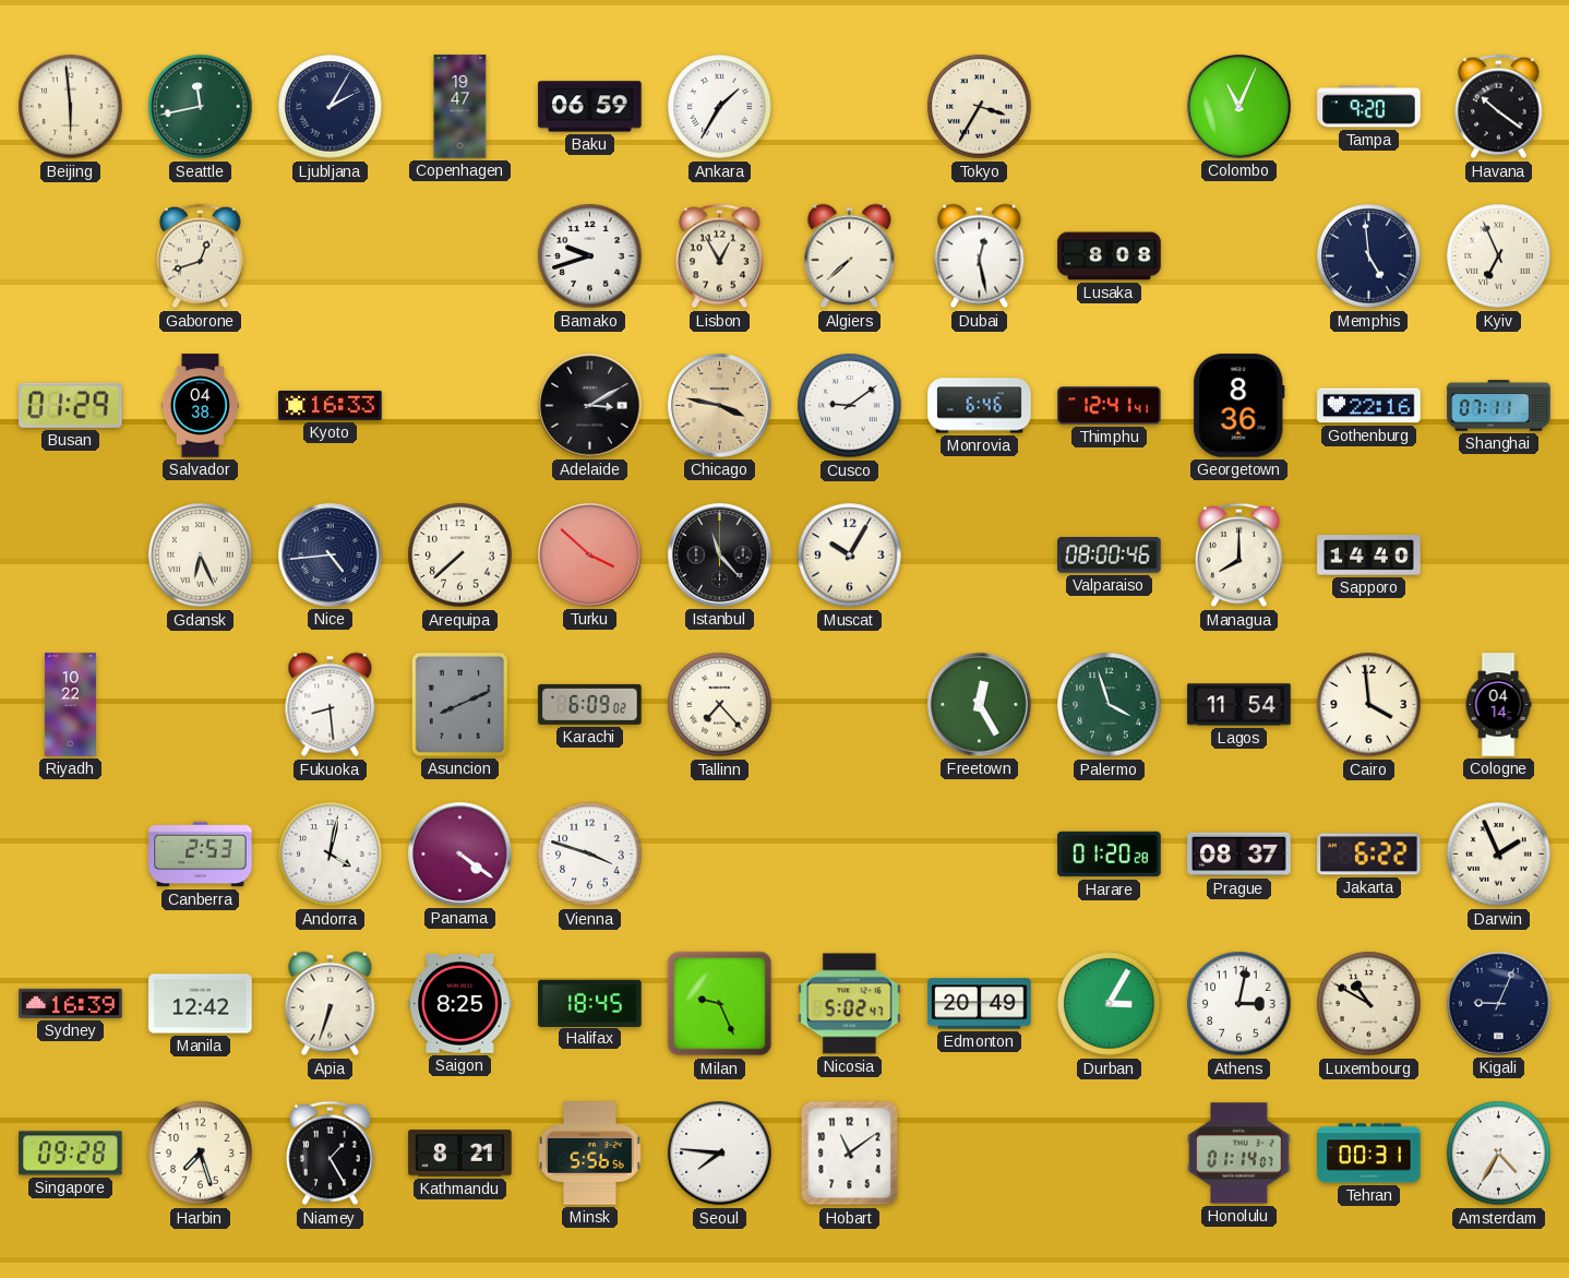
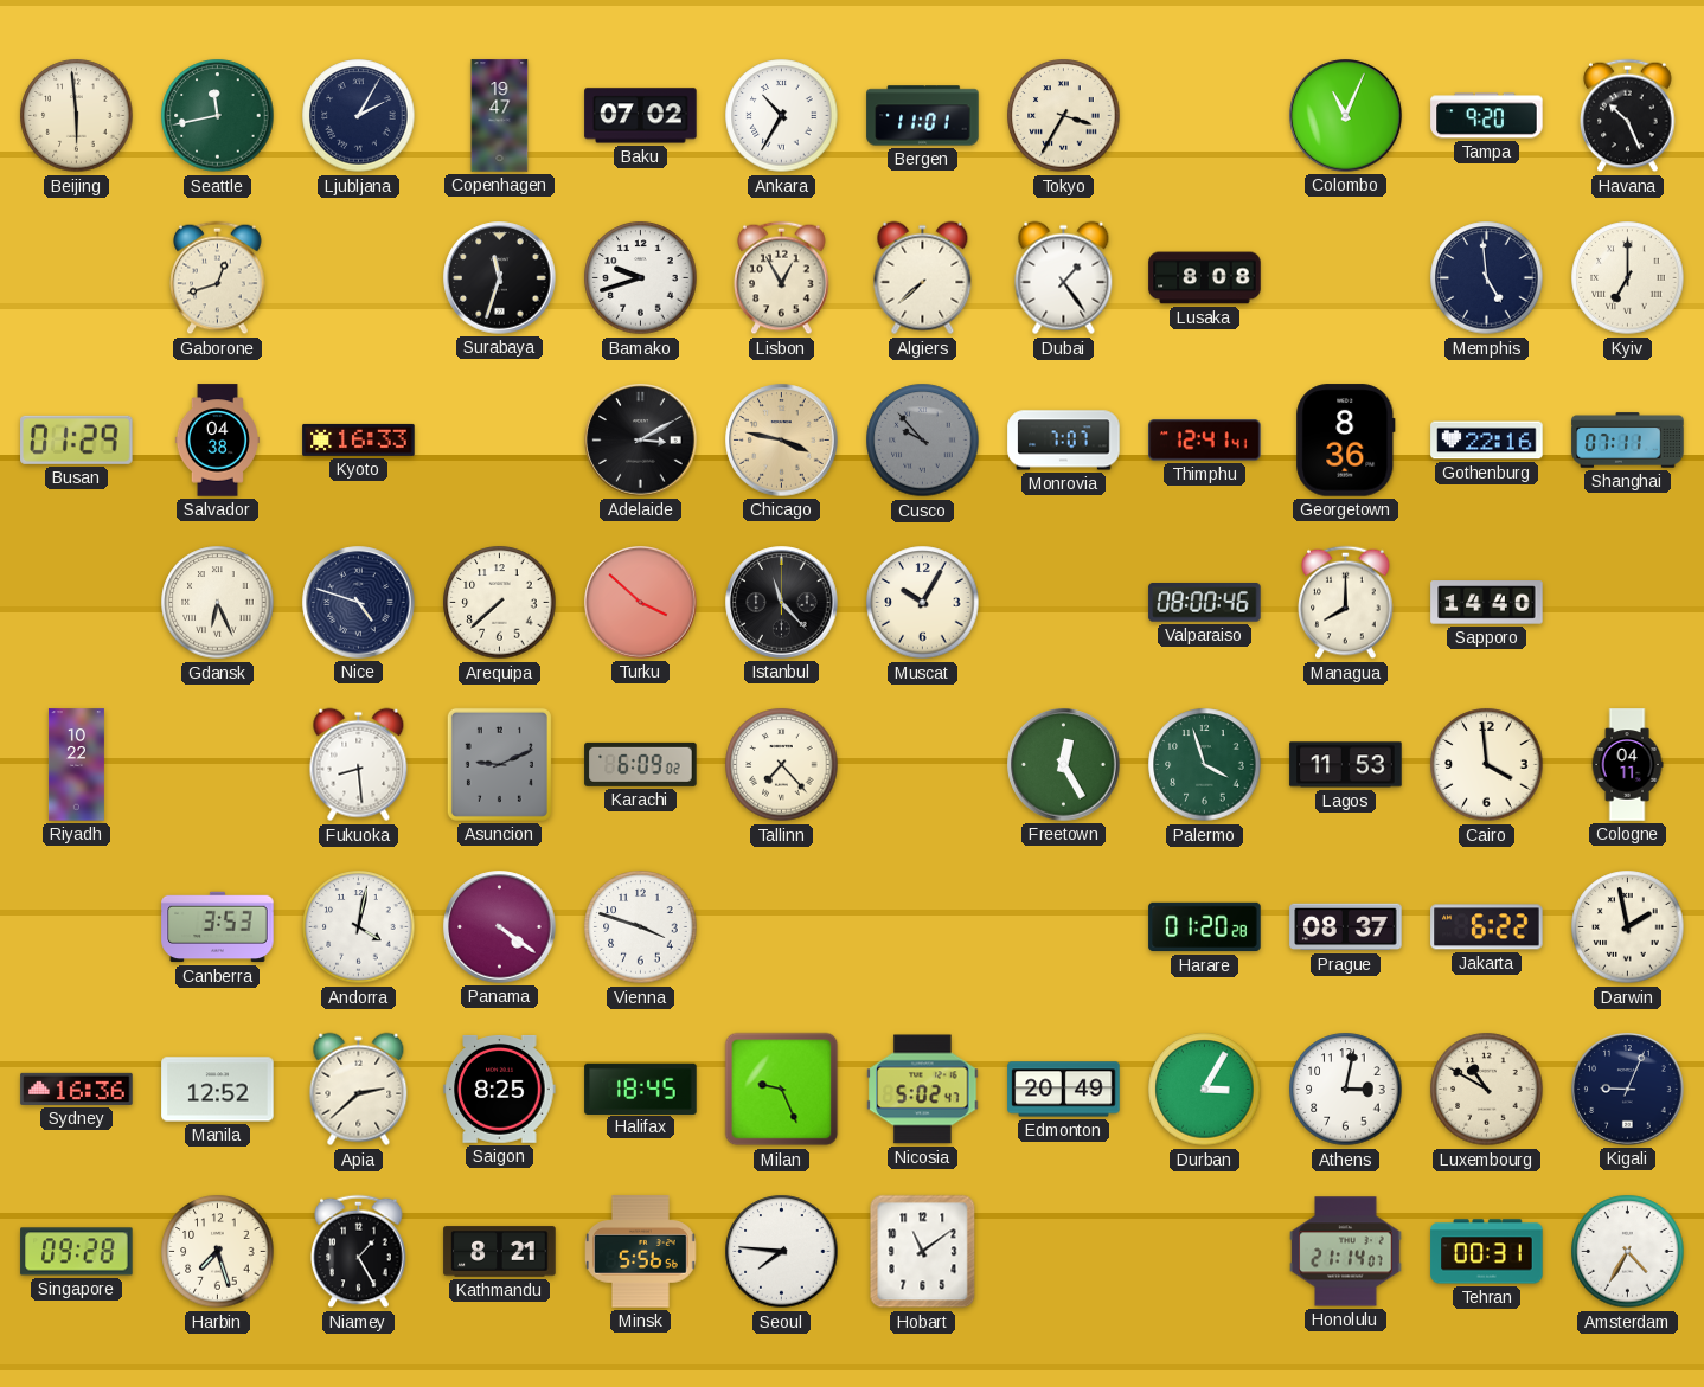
Baku: 06:59 -> 07:02 (641, 116)
Ankara: 1:35 -> 10:35 (782, 116)
Bergen: none -> 11:01 (923, 116)
Havana: 10:21 -> 10:26 (1628, 116)
Surabaya: none -> 11:33 (500, 278)
Dubai: 12:28 -> 1:24 (1064, 278)
Kyiv: 6:56 -> 7:00 (1628, 278)
Cusco: 9:09 -> 9:53 (923, 441)
Cusco dial: white -> grey (923, 441)
Monrovia: 6:46 -> 7:07 (1064, 441)
Nice: 4:44 -> 4:48 (359, 603)
Asuncion: 8:11 -> 9:11 (499, 764)
Lagos: 11:54 -> 11:53 (1346, 765)
Cologne: 04:14 -> 04:11 (1627, 765)
Canberra: 2:53 -> 3:53 (218, 927)
Darwin: 1:56 -> 1:58 (1628, 927)
Sydney: 16:39 -> 16:36 (77, 1089)
Manila: 12:42 -> 12:52 (218, 1090)
Apia: 6:33 -> 2:38 (359, 1090)
Honolulu: 01:14 -> 21:14 (1346, 1252)
